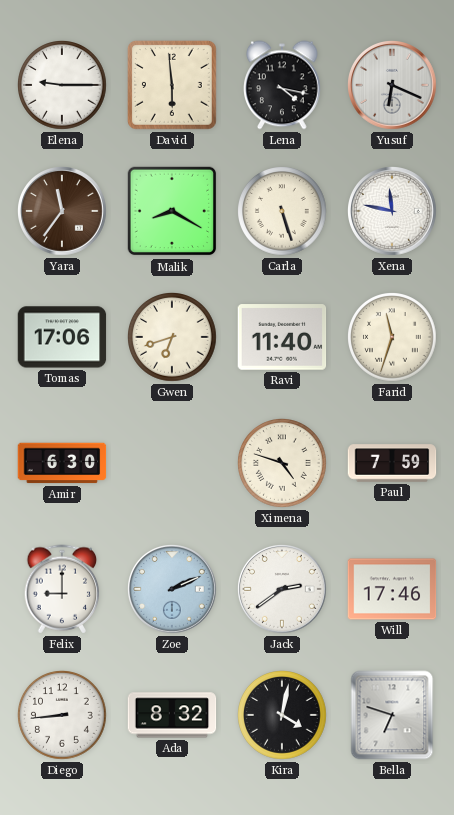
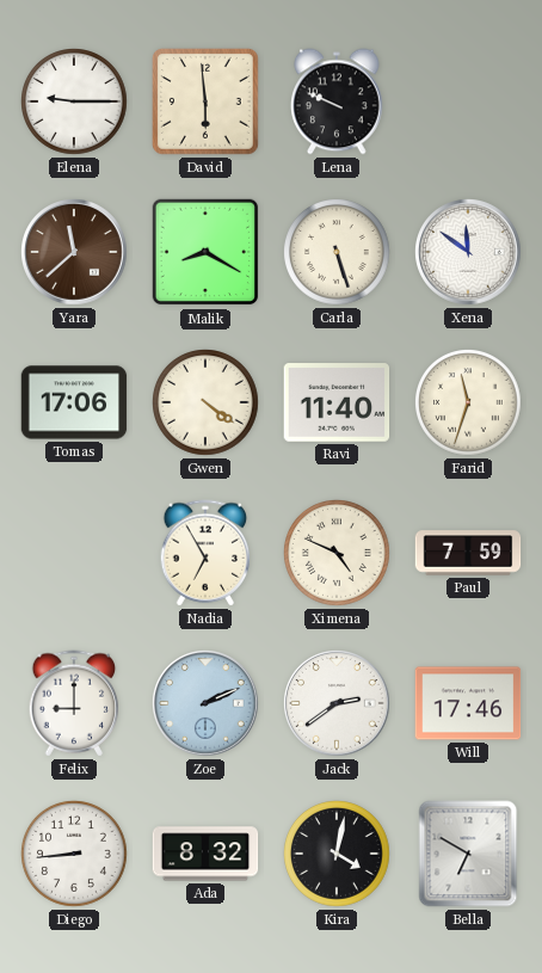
Lena: 4:17 -> 9:49 (338, 101)
Yusuf: 6:19 -> none (393, 86)
Yara: 11:36 -> 11:38 (75, 253)
Xena: 11:47 -> 11:51 (469, 253)
Gwen: 6:42 -> 4:21 (207, 404)
Amir: 6:30 -> none (62, 463)
Nadia: none -> 6:55 (205, 553)
Ximena: 4:48 -> 4:49 (338, 554)
Bella: 6:48 -> 6:50 (468, 854)
